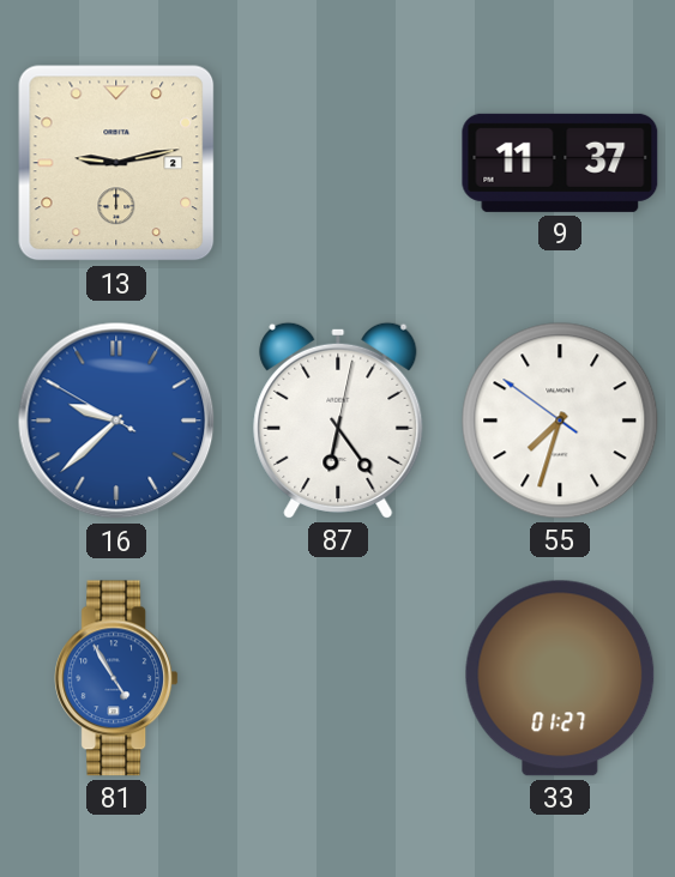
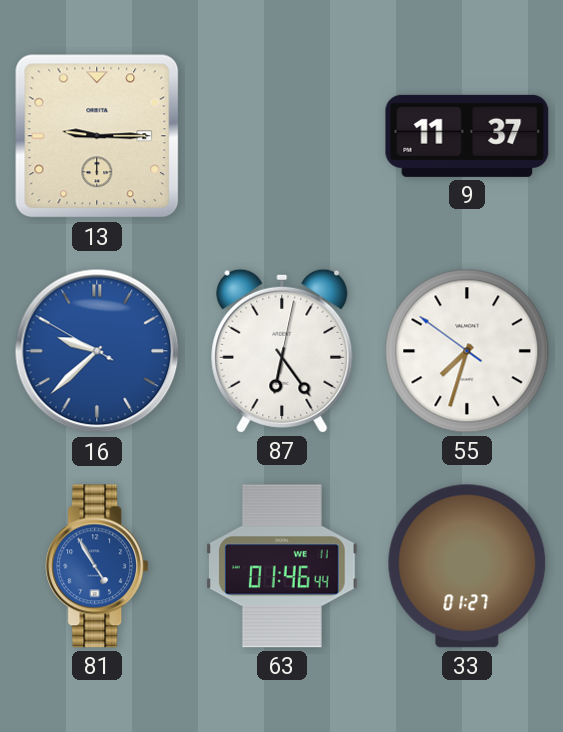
13: 9:13 -> 9:15 (97, 136)
63: none -> 01:46 (283, 566)
